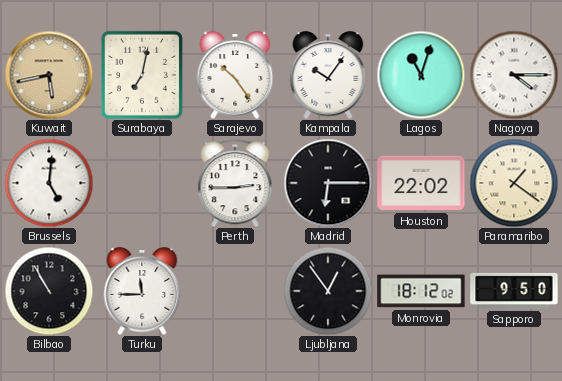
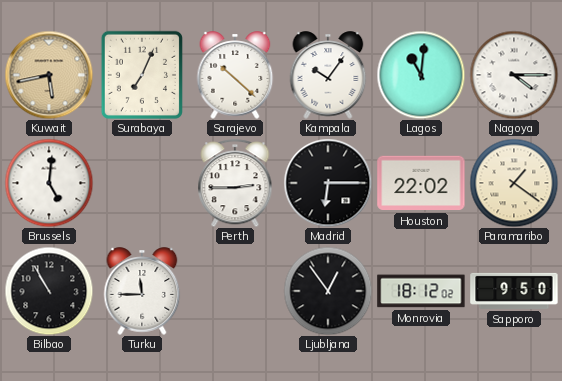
Surabaya: 7:02 -> 7:04 (142, 75)
Sarajevo: 10:24 -> 10:22 (235, 75)
Lagos: 11:03 -> 11:01 (421, 75)
